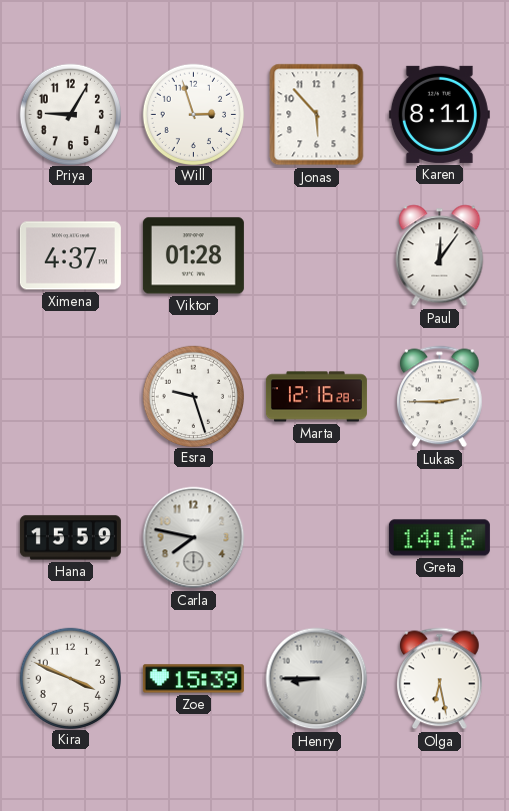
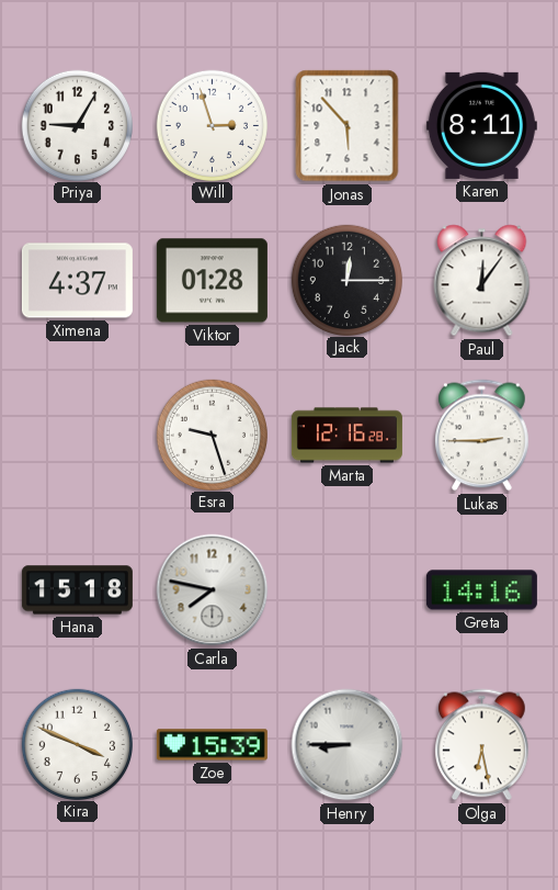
Jack: none -> 12:15 (346, 280)
Hana: 15:59 -> 15:18 (77, 590)
